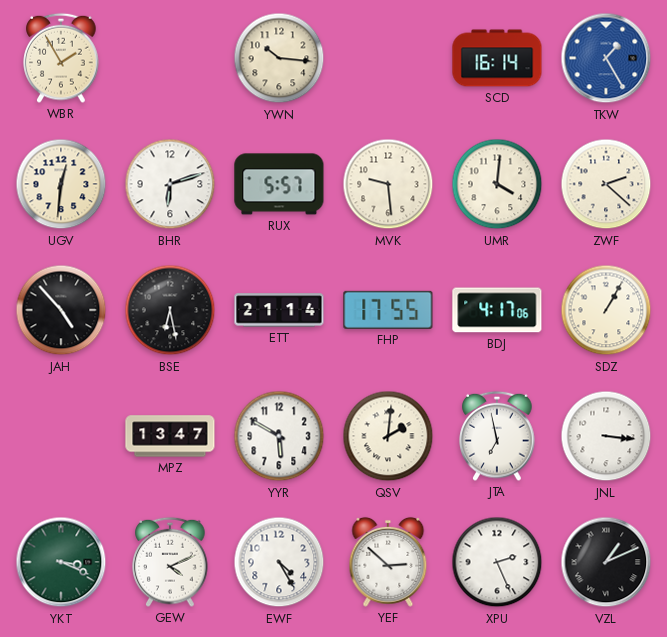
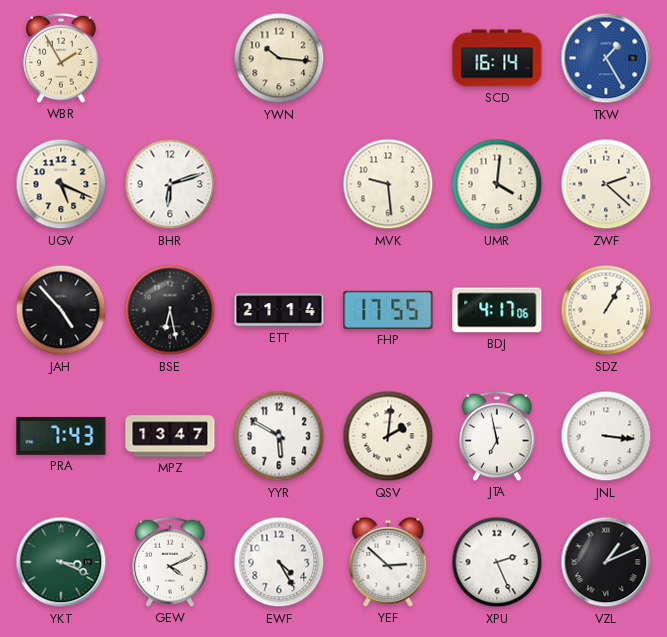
UGV: 12:31 -> 5:19 (61, 184)
RUX: 5:57 -> none (279, 184)
PRA: none -> 7:43 (61, 436)
